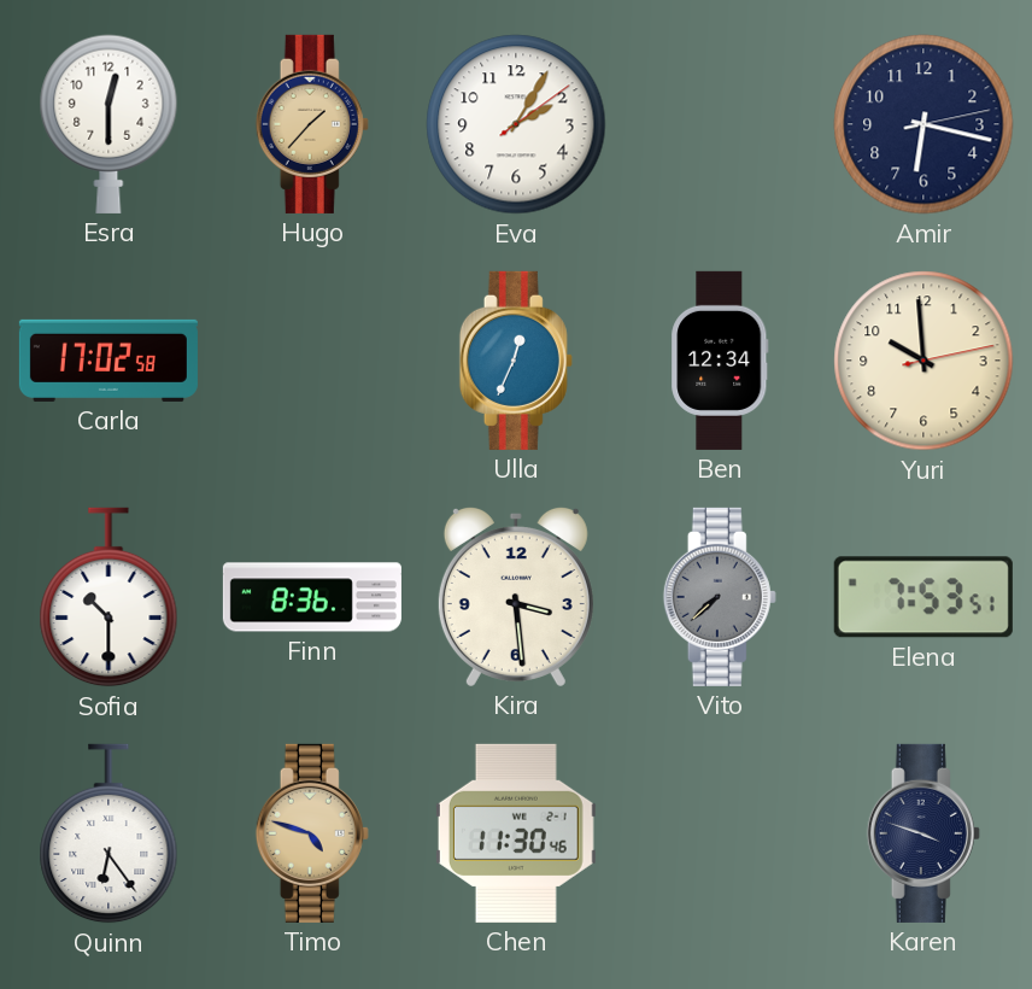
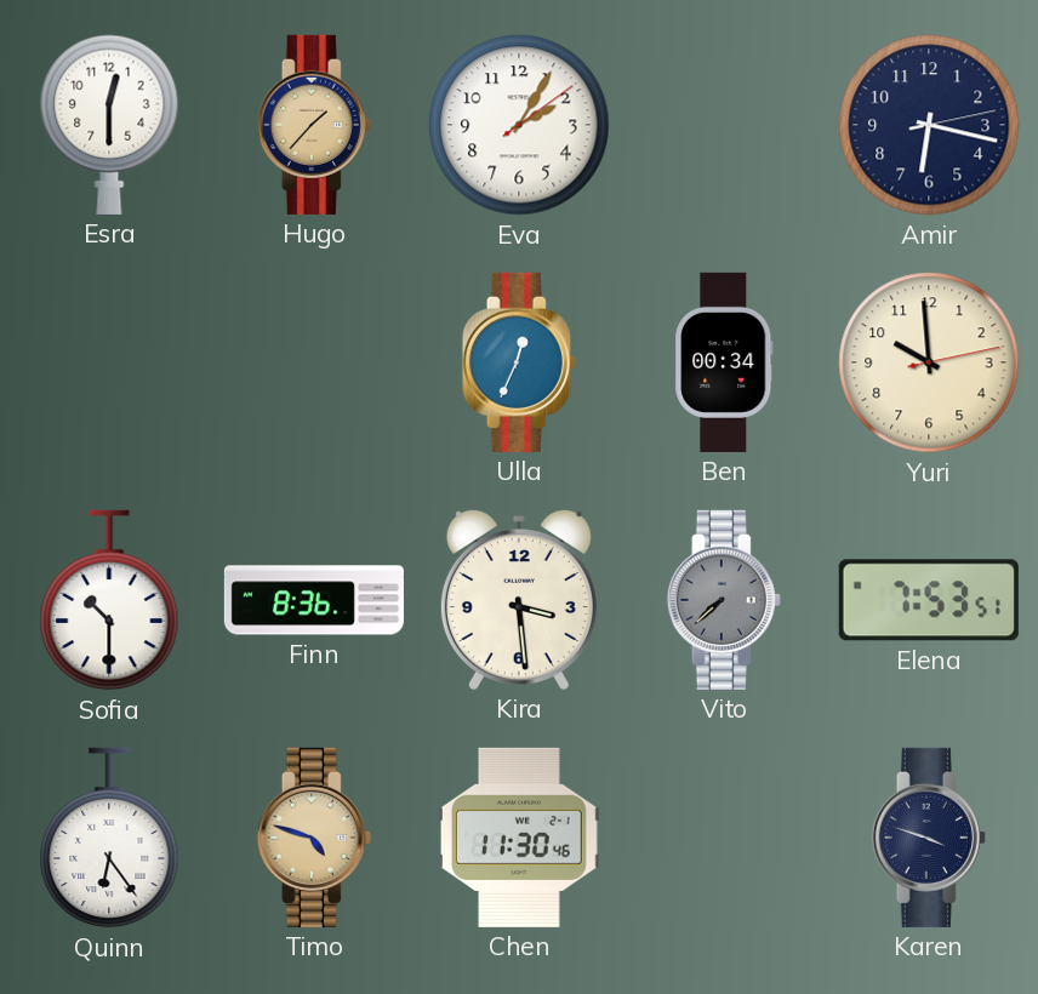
Carla: 17:02 -> none (109, 361)
Ben: 12:34 -> 00:34 (724, 362)
